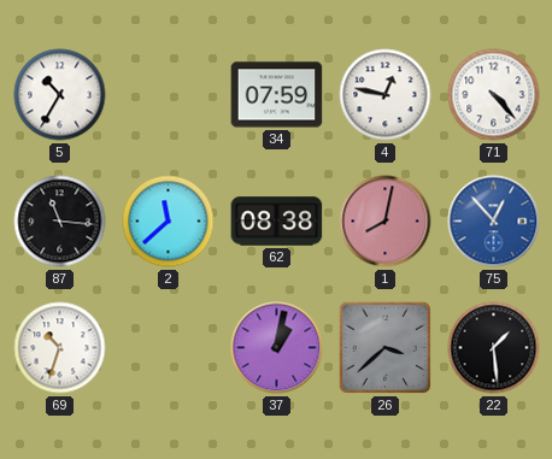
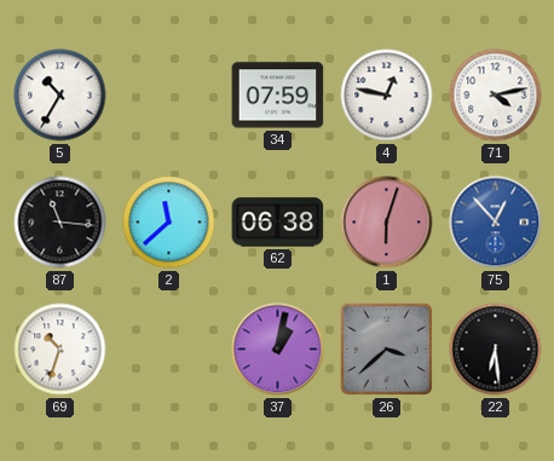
71: 4:23 -> 4:13 (496, 96)
62: 08:38 -> 06:38 (278, 223)
1: 8:02 -> 6:03 (387, 223)
22: 1:29 -> 6:29 (496, 350)
